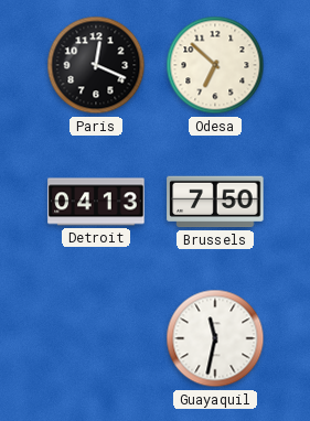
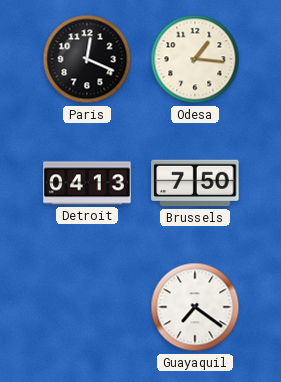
Odesa: 6:52 -> 1:16 (195, 59)
Guayaquil: 11:32 -> 7:21 (195, 307)
